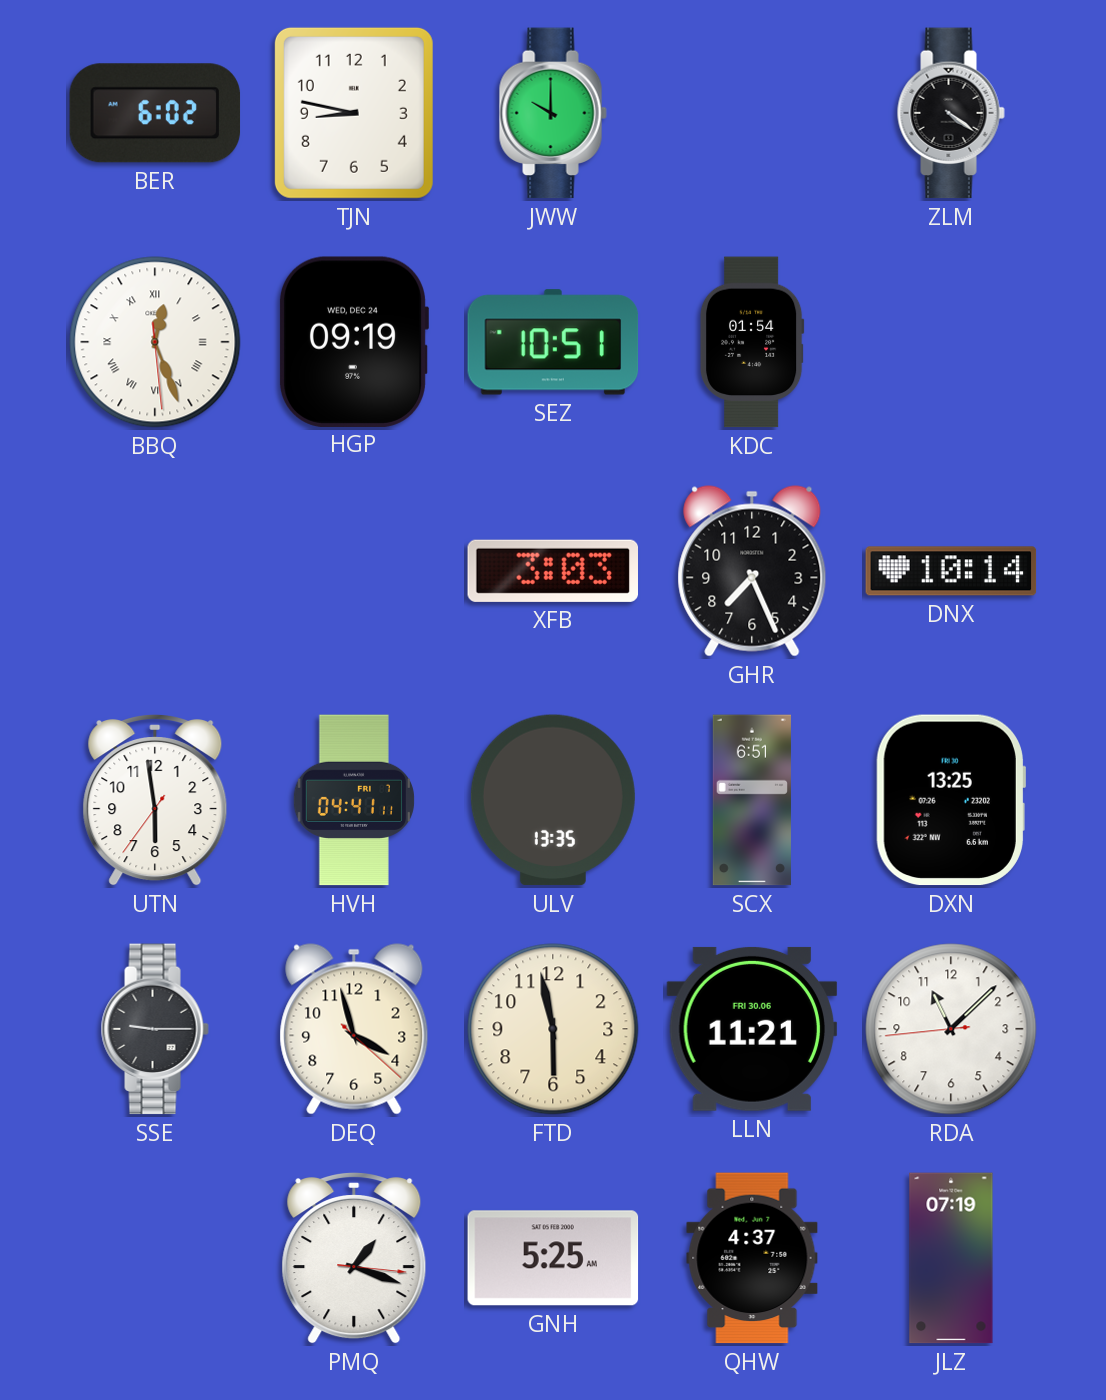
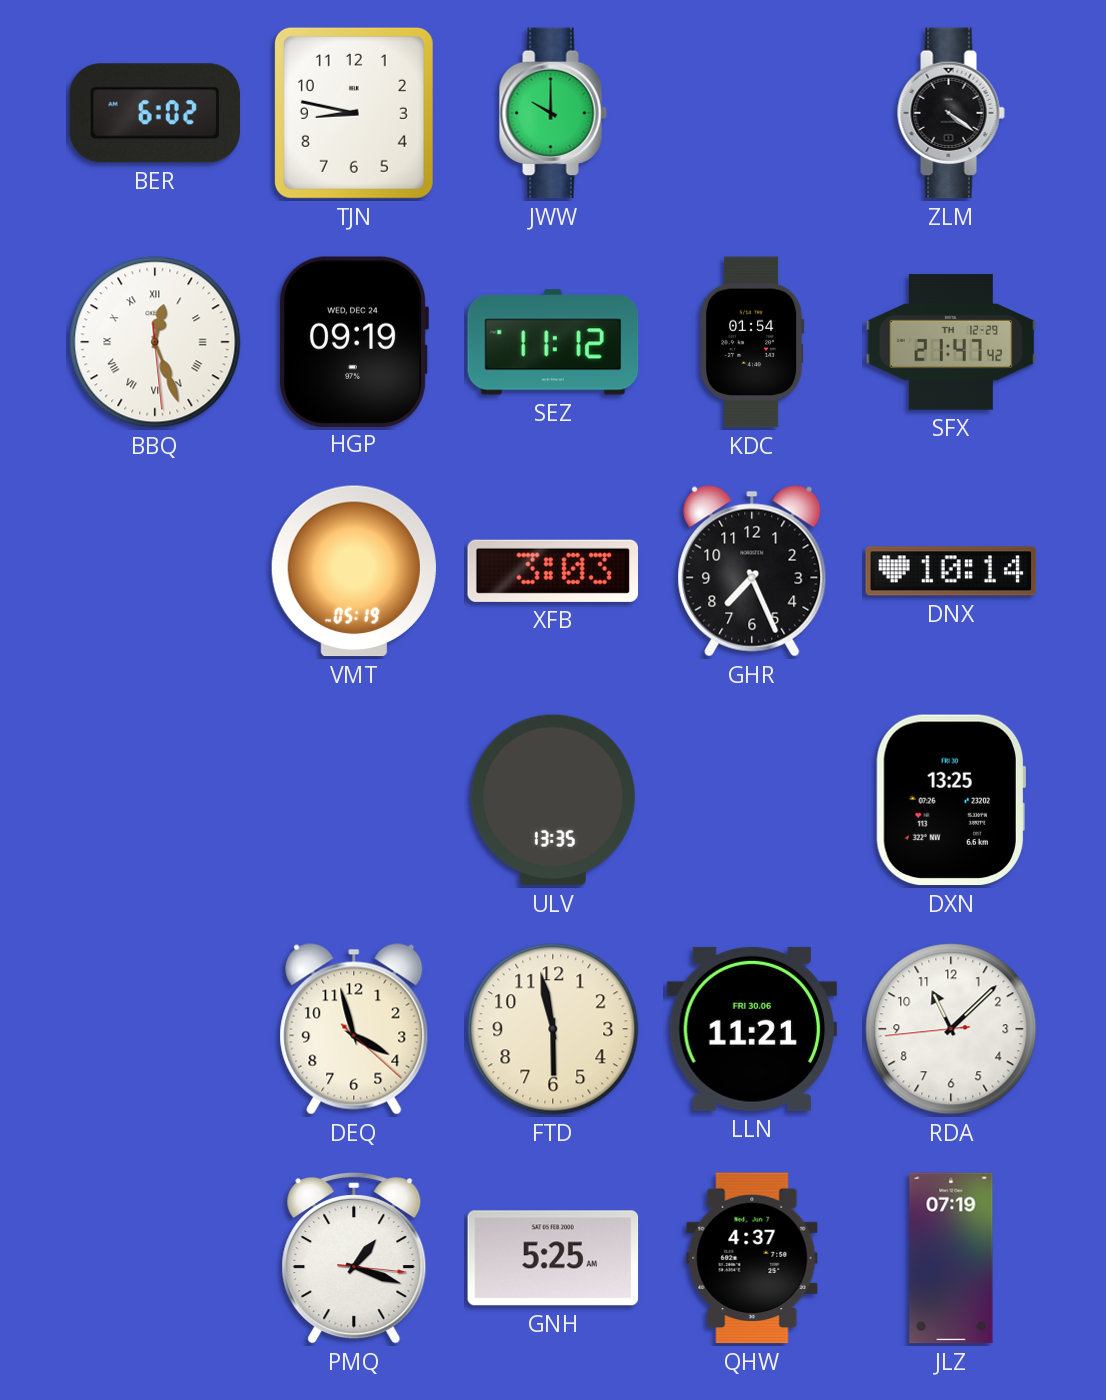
SEZ: 10:51 -> 11:12 (553, 342)
SFX: none -> 21:47 (951, 342)
VMT: none -> 05:19 (354, 571)
UTN: 5:58 -> none (155, 801)
HVH: 04:41 -> none (354, 800)
SCX: 6:51 -> none (752, 800)
SSE: 9:15 -> none (155, 1029)
